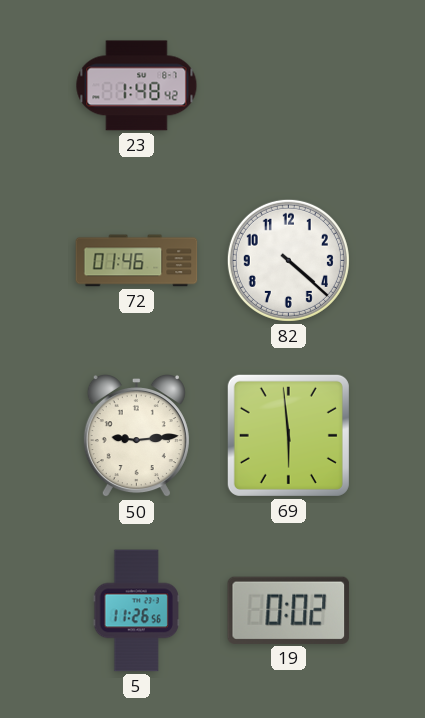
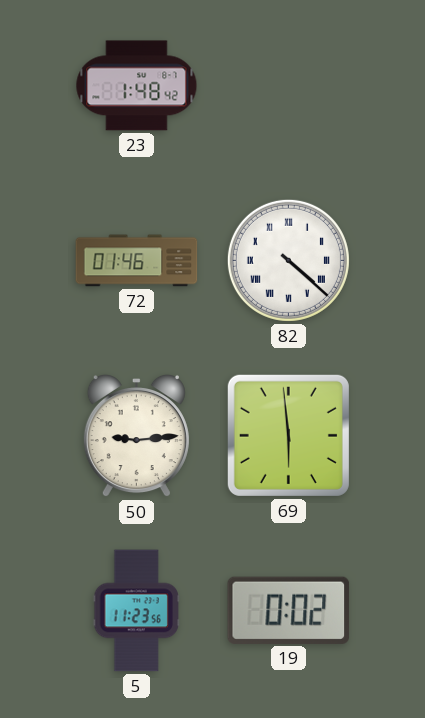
82 numerals: Arabic -> Roman (288, 260)
5: 11:26 -> 11:23 (136, 611)
